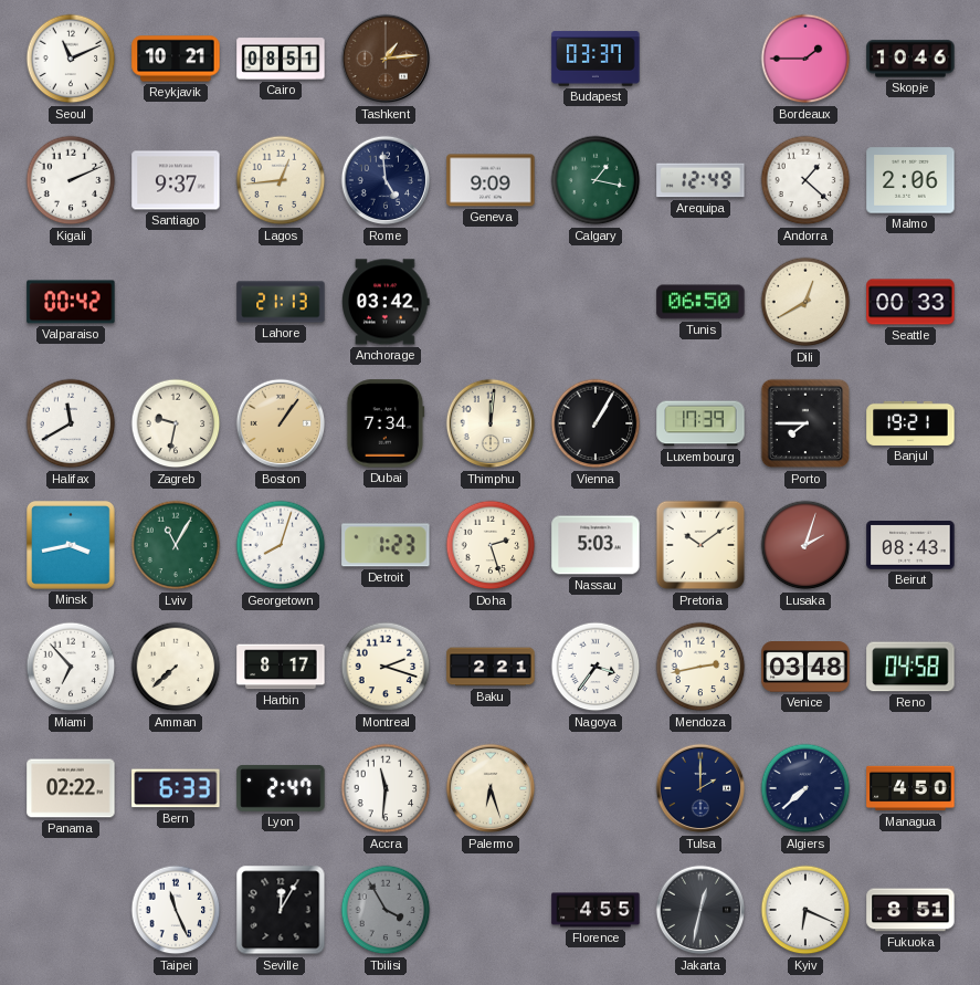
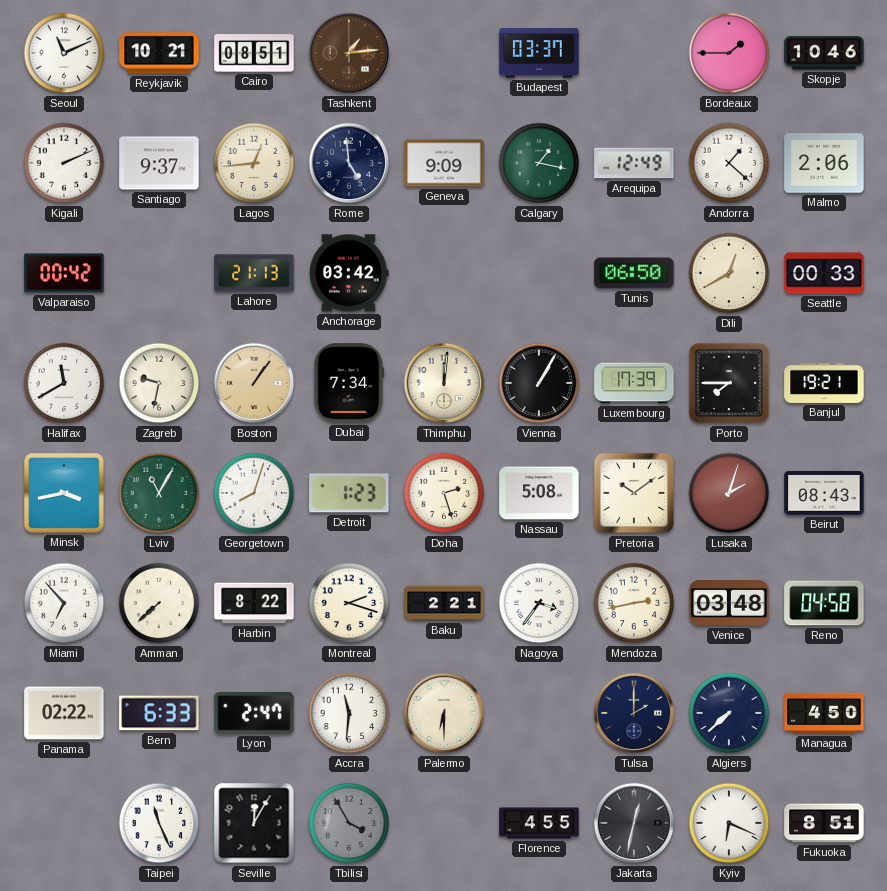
Nassau: 5:03 -> 5:08 (539, 493)
Harbin: 8:17 -> 8:22 (254, 603)
Palermo: 6:27 -> 6:30 (444, 713)
